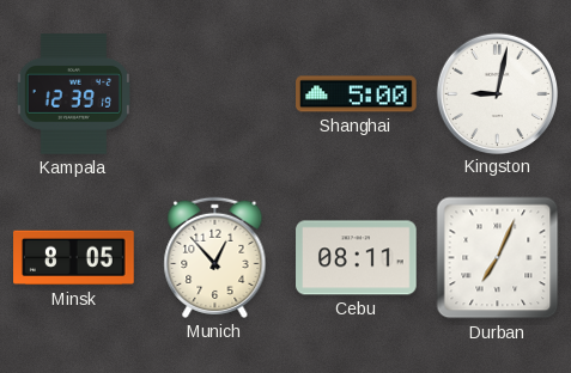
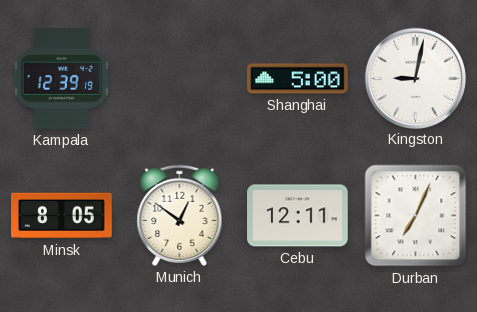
Munich: 12:53 -> 12:51 (180, 215)
Cebu: 08:11 -> 12:11 (298, 216)
